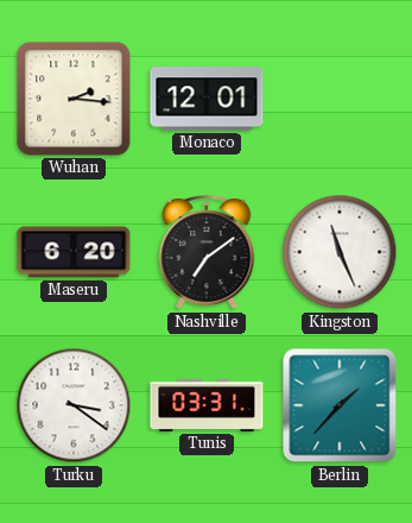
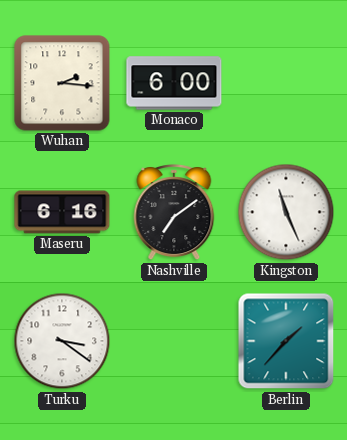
Monaco: 12:01 -> 6:00 (174, 83)
Maseru: 6:20 -> 6:16 (62, 212)
Tunis: 03:31 -> none (207, 405)
